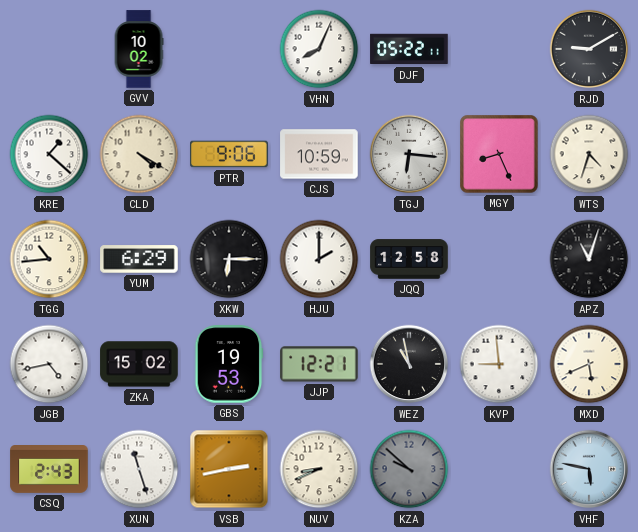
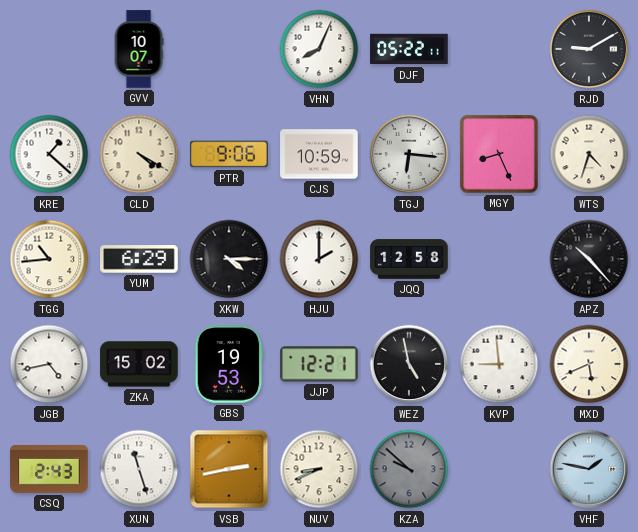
GVV: 10:02 -> 10:07 (139, 49)
XKW: 6:15 -> 4:15 (229, 259)
APZ: 11:03 -> 10:23 (589, 259)
WEZ: 10:58 -> 4:58 (409, 364)
VHF: 5:47 -> 1:47 (589, 469)
